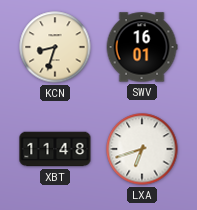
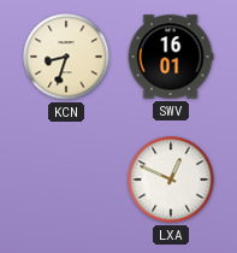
XBT: 11:48 -> none (55, 149)
LXA: 6:42 -> 12:49 (171, 180)
